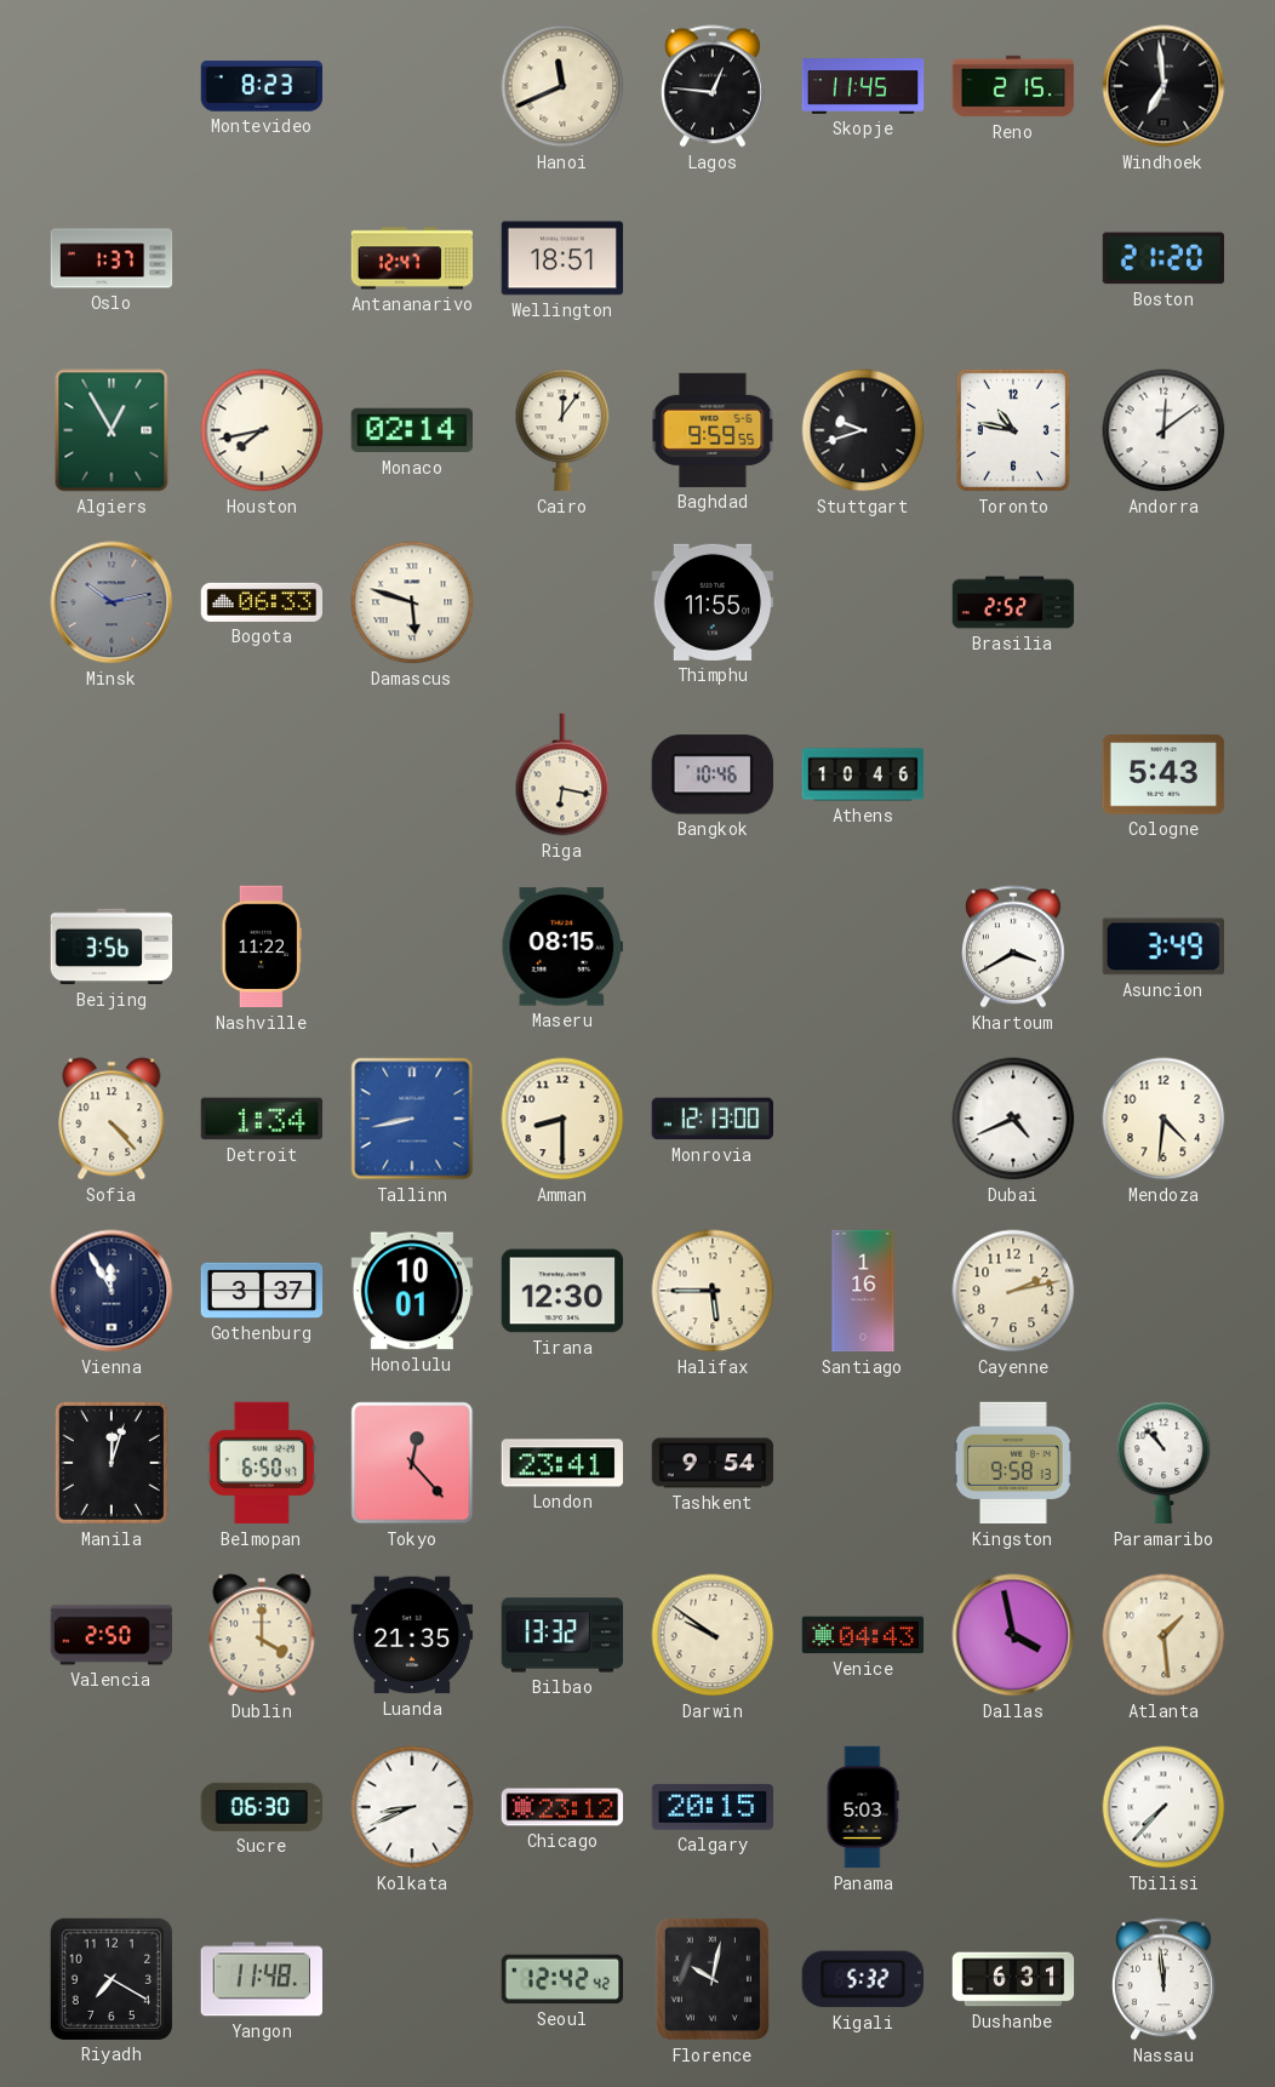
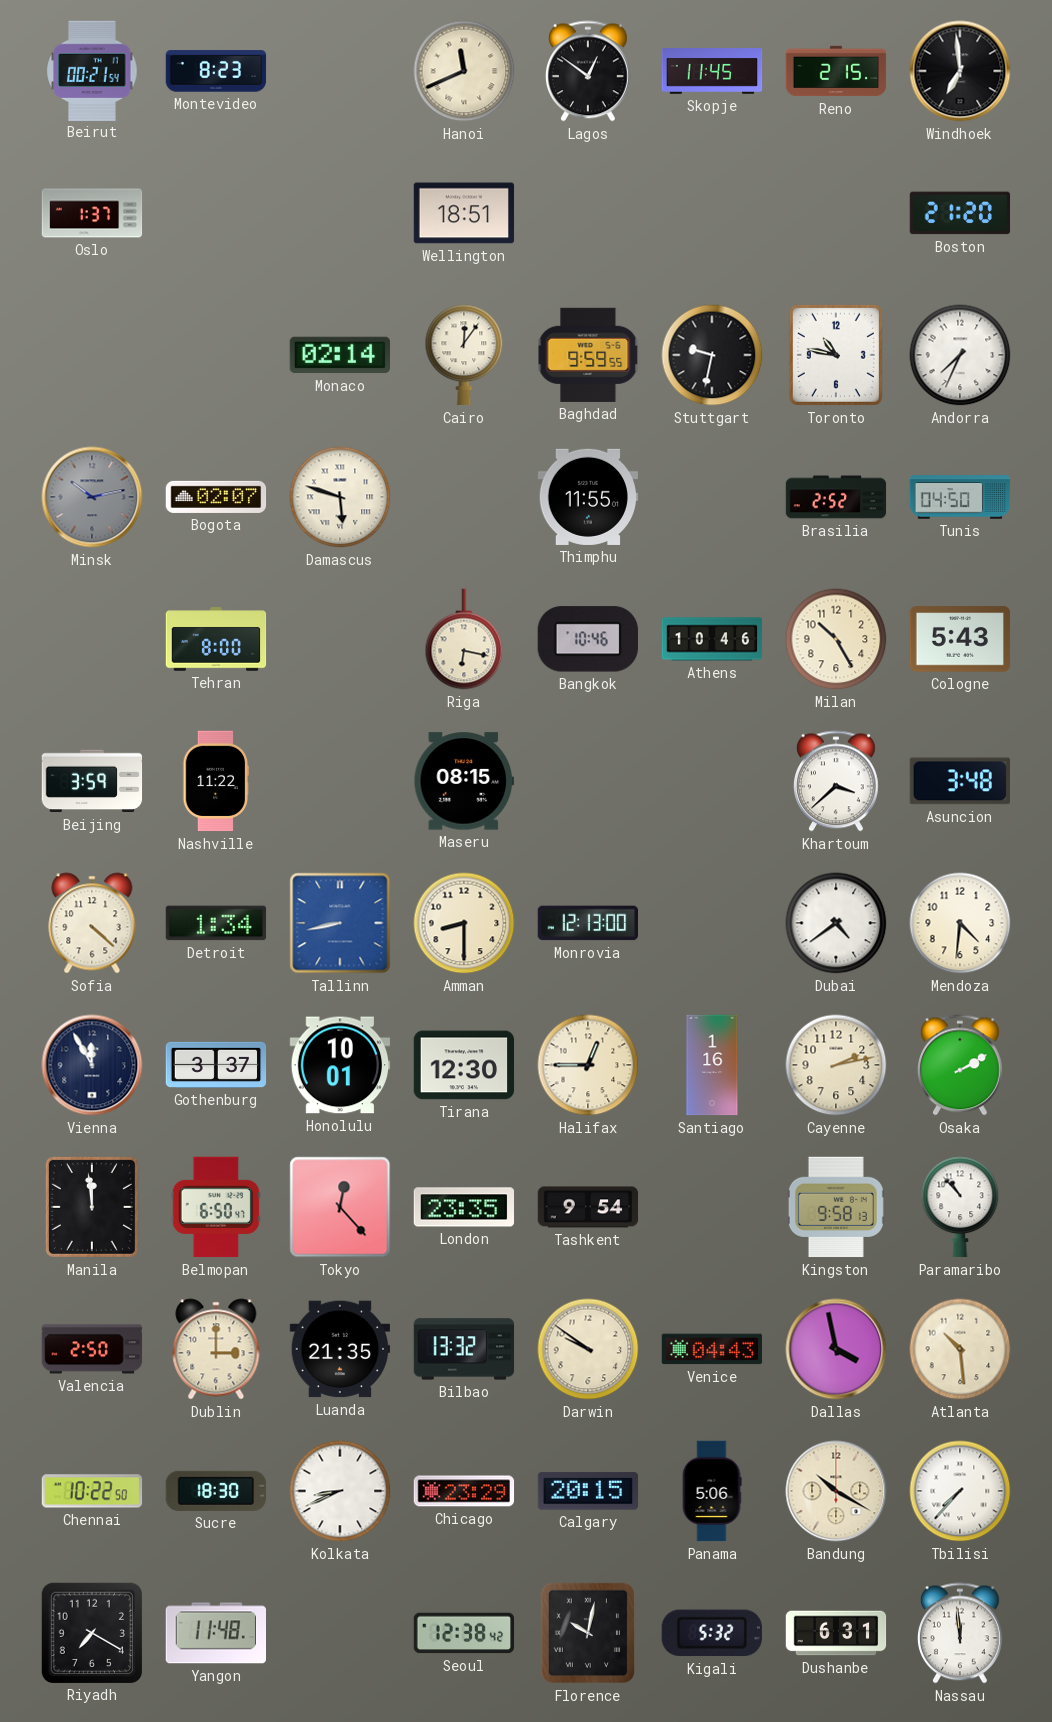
Beirut: none -> 00:21 (92, 70)
Lagos: 12:46 -> 12:51 (588, 71)
Antananarivo: 12:47 -> none (412, 258)
Algiers: 12:55 -> none (112, 430)
Houston: 7:43 -> none (262, 430)
Stuttgart: 9:42 -> 9:32 (712, 355)
Andorra: 12:09 -> 7:34 (960, 355)
Bogota: 06:33 -> 02:07 (216, 497)
Tunis: none -> 04:50 (960, 497)
Tehran: none -> 8:00 (216, 639)
Milan: none -> 10:25 (836, 639)
Beijing: 3:56 -> 3:59 (92, 781)
Khartoum: 3:40 -> 3:38 (836, 781)
Asuncion: 3:49 -> 3:48 (959, 781)
Sofia: 4:23 -> 4:22 (92, 923)
Dubai: 4:41 -> 4:39 (836, 923)
Halifax: 5:45 -> 12:45 (588, 1065)
Osaka: none -> 2:10 (960, 1065)
Manila: 12:03 -> 11:59 (92, 1207)
London: 23:41 -> 23:35 (464, 1207)
Dublin: 4:00 -> 3:00 (216, 1349)
Atlanta: 1:29 -> 10:29 (960, 1349)
Chennai: none -> 10:22 (92, 1491)
Sucre: 06:30 -> 18:30 (215, 1491)
Chicago: 23:12 -> 23:29 (464, 1491)
Panama: 5:03 -> 5:06 (712, 1491)
Bandung: none -> 10:20 (836, 1491)
Seoul: 12:42 -> 12:38 (464, 1633)
